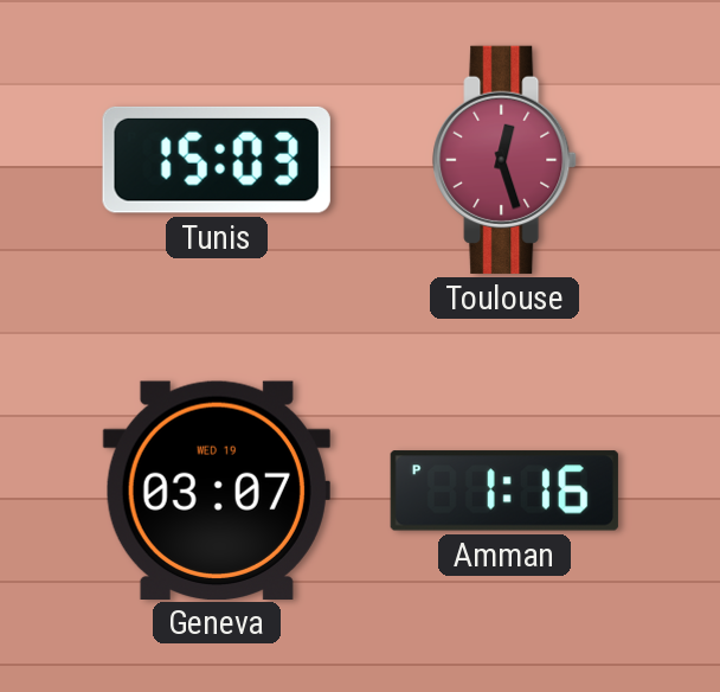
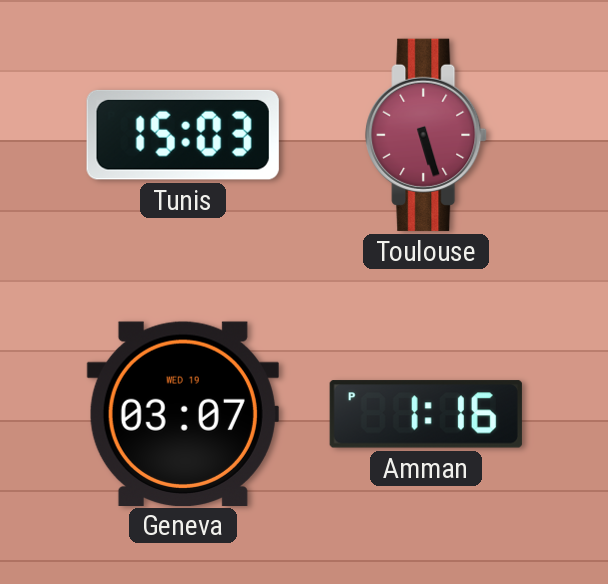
Toulouse: 12:27 -> 5:27 (426, 135)
